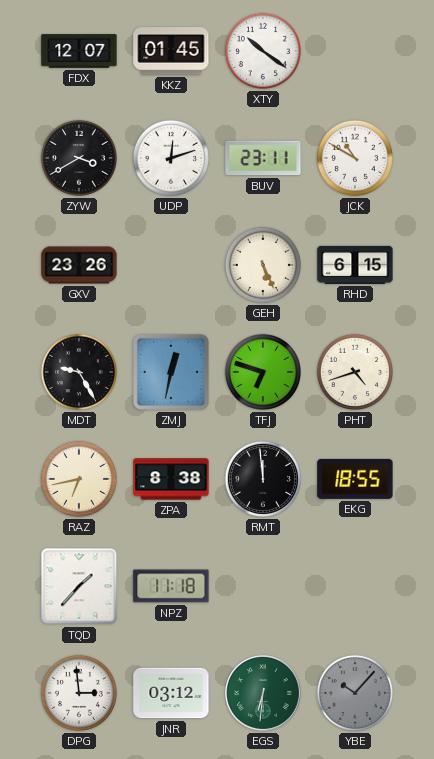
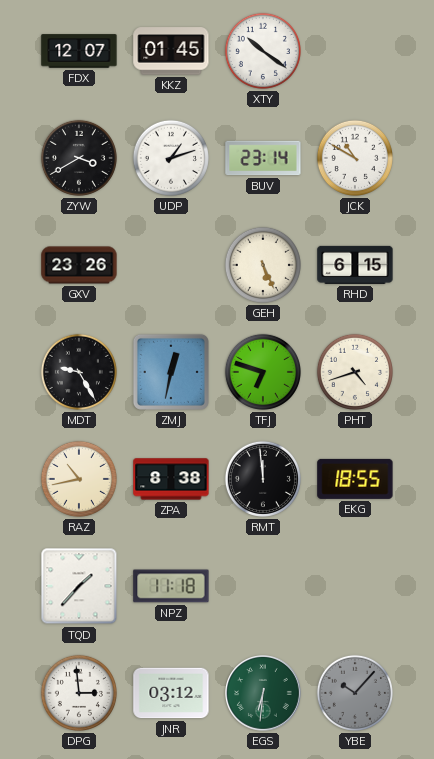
UDP: 12:12 -> 1:12 (171, 158)
BUV: 23:11 -> 23:14 (263, 158)
RAZ: 6:43 -> 10:43 (79, 479)
